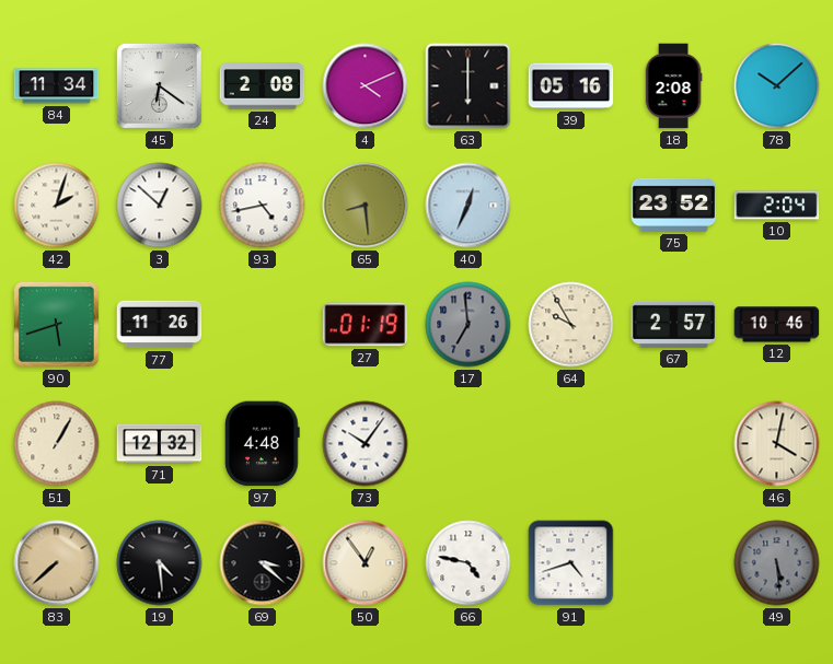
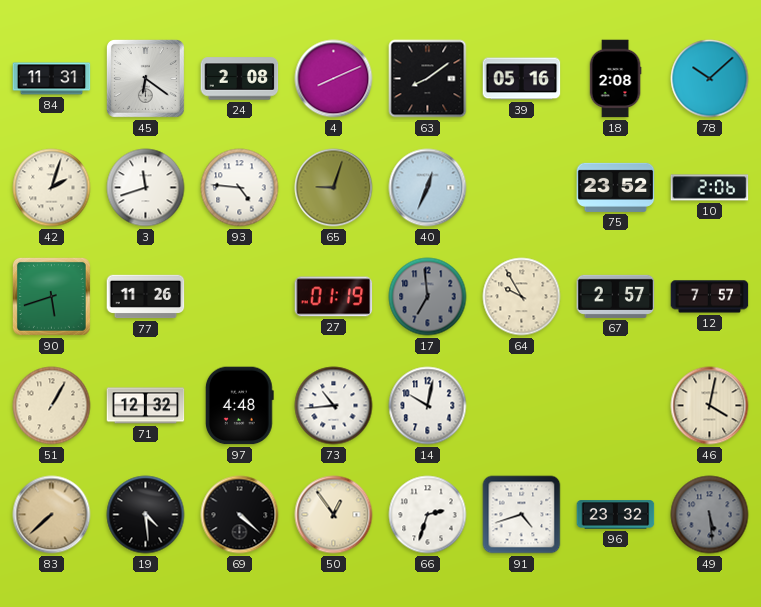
84: 11:34 -> 11:31 (52, 79)
4: 4:11 -> 8:11 (334, 79)
63: 6:00 -> 8:09 (428, 79)
3: 12:52 -> 11:42 (146, 188)
93: 4:43 -> 4:46 (240, 188)
65: 8:29 -> 9:03 (334, 188)
10: 2:04 -> 2:06 (710, 188)
12: 10:46 -> 7:57 (710, 297)
73: 10:06 -> 10:44 (334, 406)
14: none -> 10:02 (428, 406)
69: 3:22 -> 4:22 (240, 515)
66: 4:47 -> 2:33 (428, 515)
96: none -> 23:32 (616, 515)
